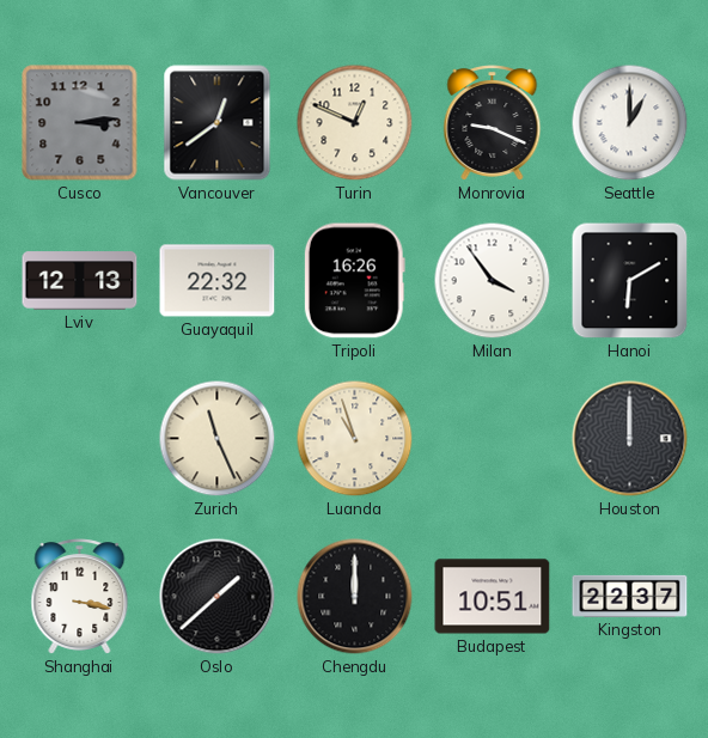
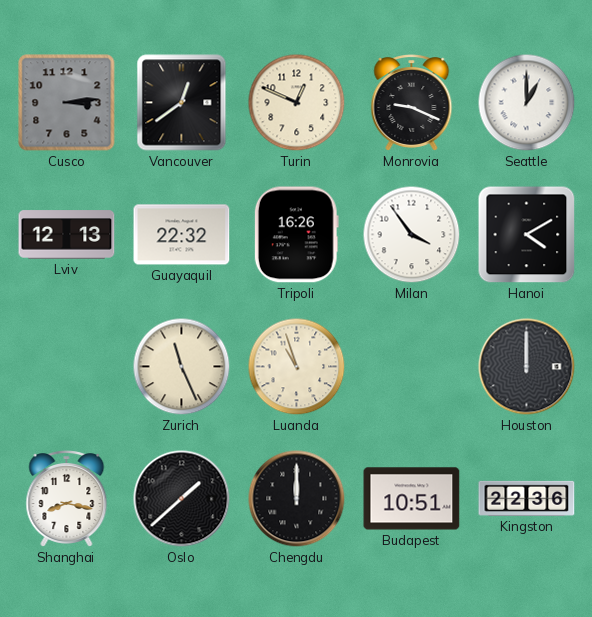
Hanoi: 6:10 -> 4:10 (527, 235)
Shanghai: 3:17 -> 8:17 (67, 499)
Kingston: 22:37 -> 22:36 (527, 498)
